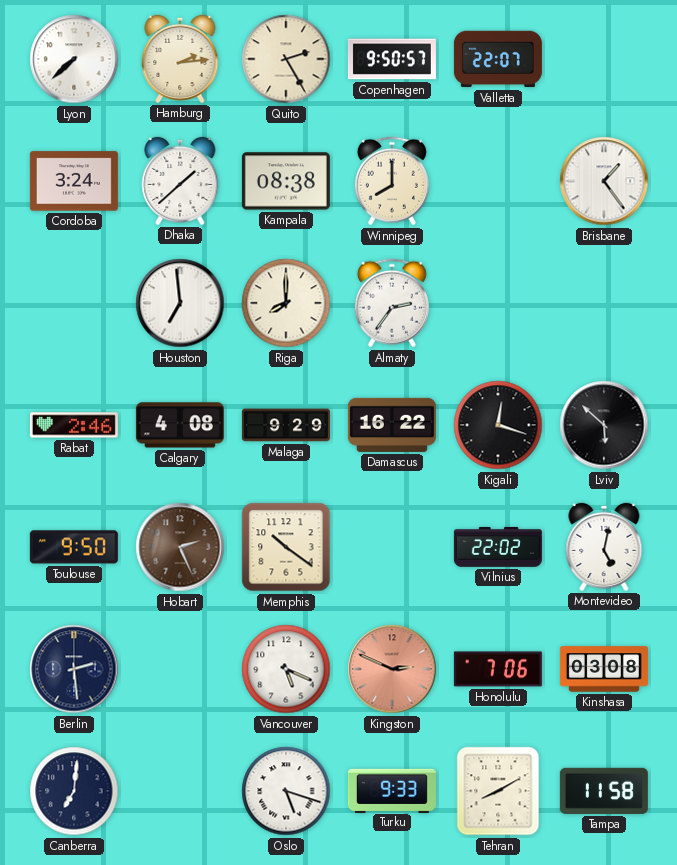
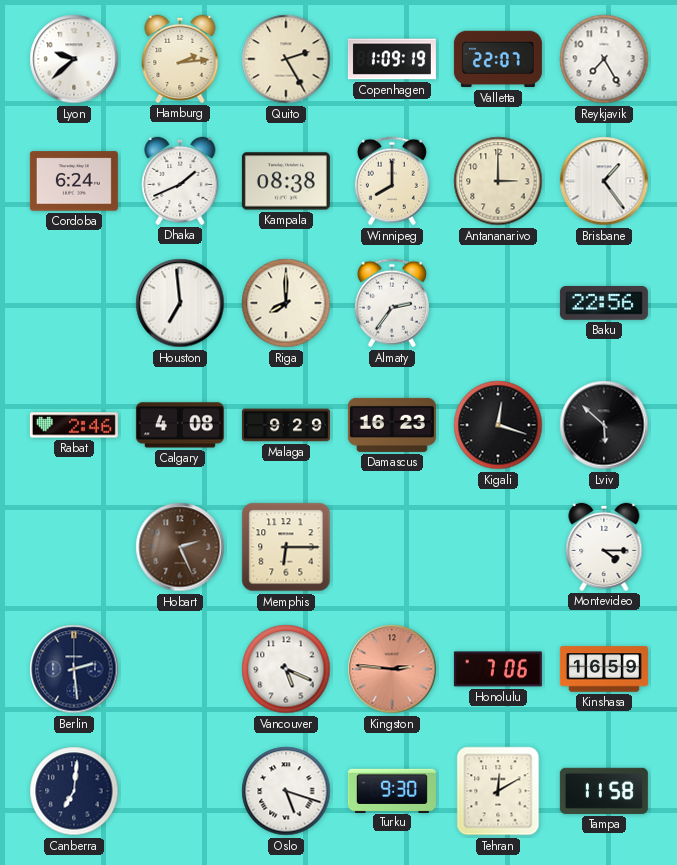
Lyon: 7:38 -> 9:38 (74, 59)
Copenhagen: 9:50 -> 1:09 (392, 59)
Reykjavik: none -> 7:25 (604, 59)
Cordoba: 3:24 -> 6:24 (74, 181)
Dhaka: 1:38 -> 1:41 (180, 181)
Antananarivo: none -> 3:00 (498, 181)
Baku: none -> 22:56 (604, 304)
Damascus: 16:22 -> 16:23 (392, 425)
Toulouse: 9:50 -> none (74, 547)
Memphis: 10:21 -> 6:15 (286, 547)
Vilnius: 22:02 -> none (498, 547)
Montevideo: 5:02 -> 4:15 (604, 547)
Kingston: 2:49 -> 2:46 (392, 669)
Kinshasa: 03:08 -> 16:59 (604, 669)
Turku: 9:33 -> 9:30 (392, 790)
Tehran: 8:10 -> 12:10 (498, 791)
